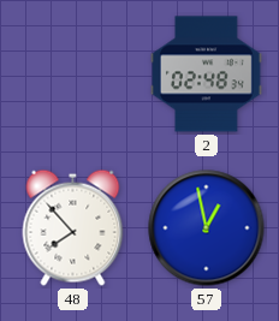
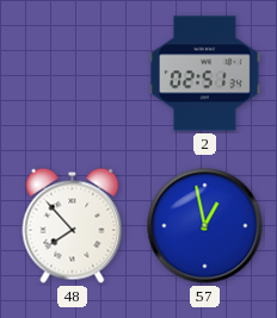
2: 02:48 -> 02:51 (204, 74)
